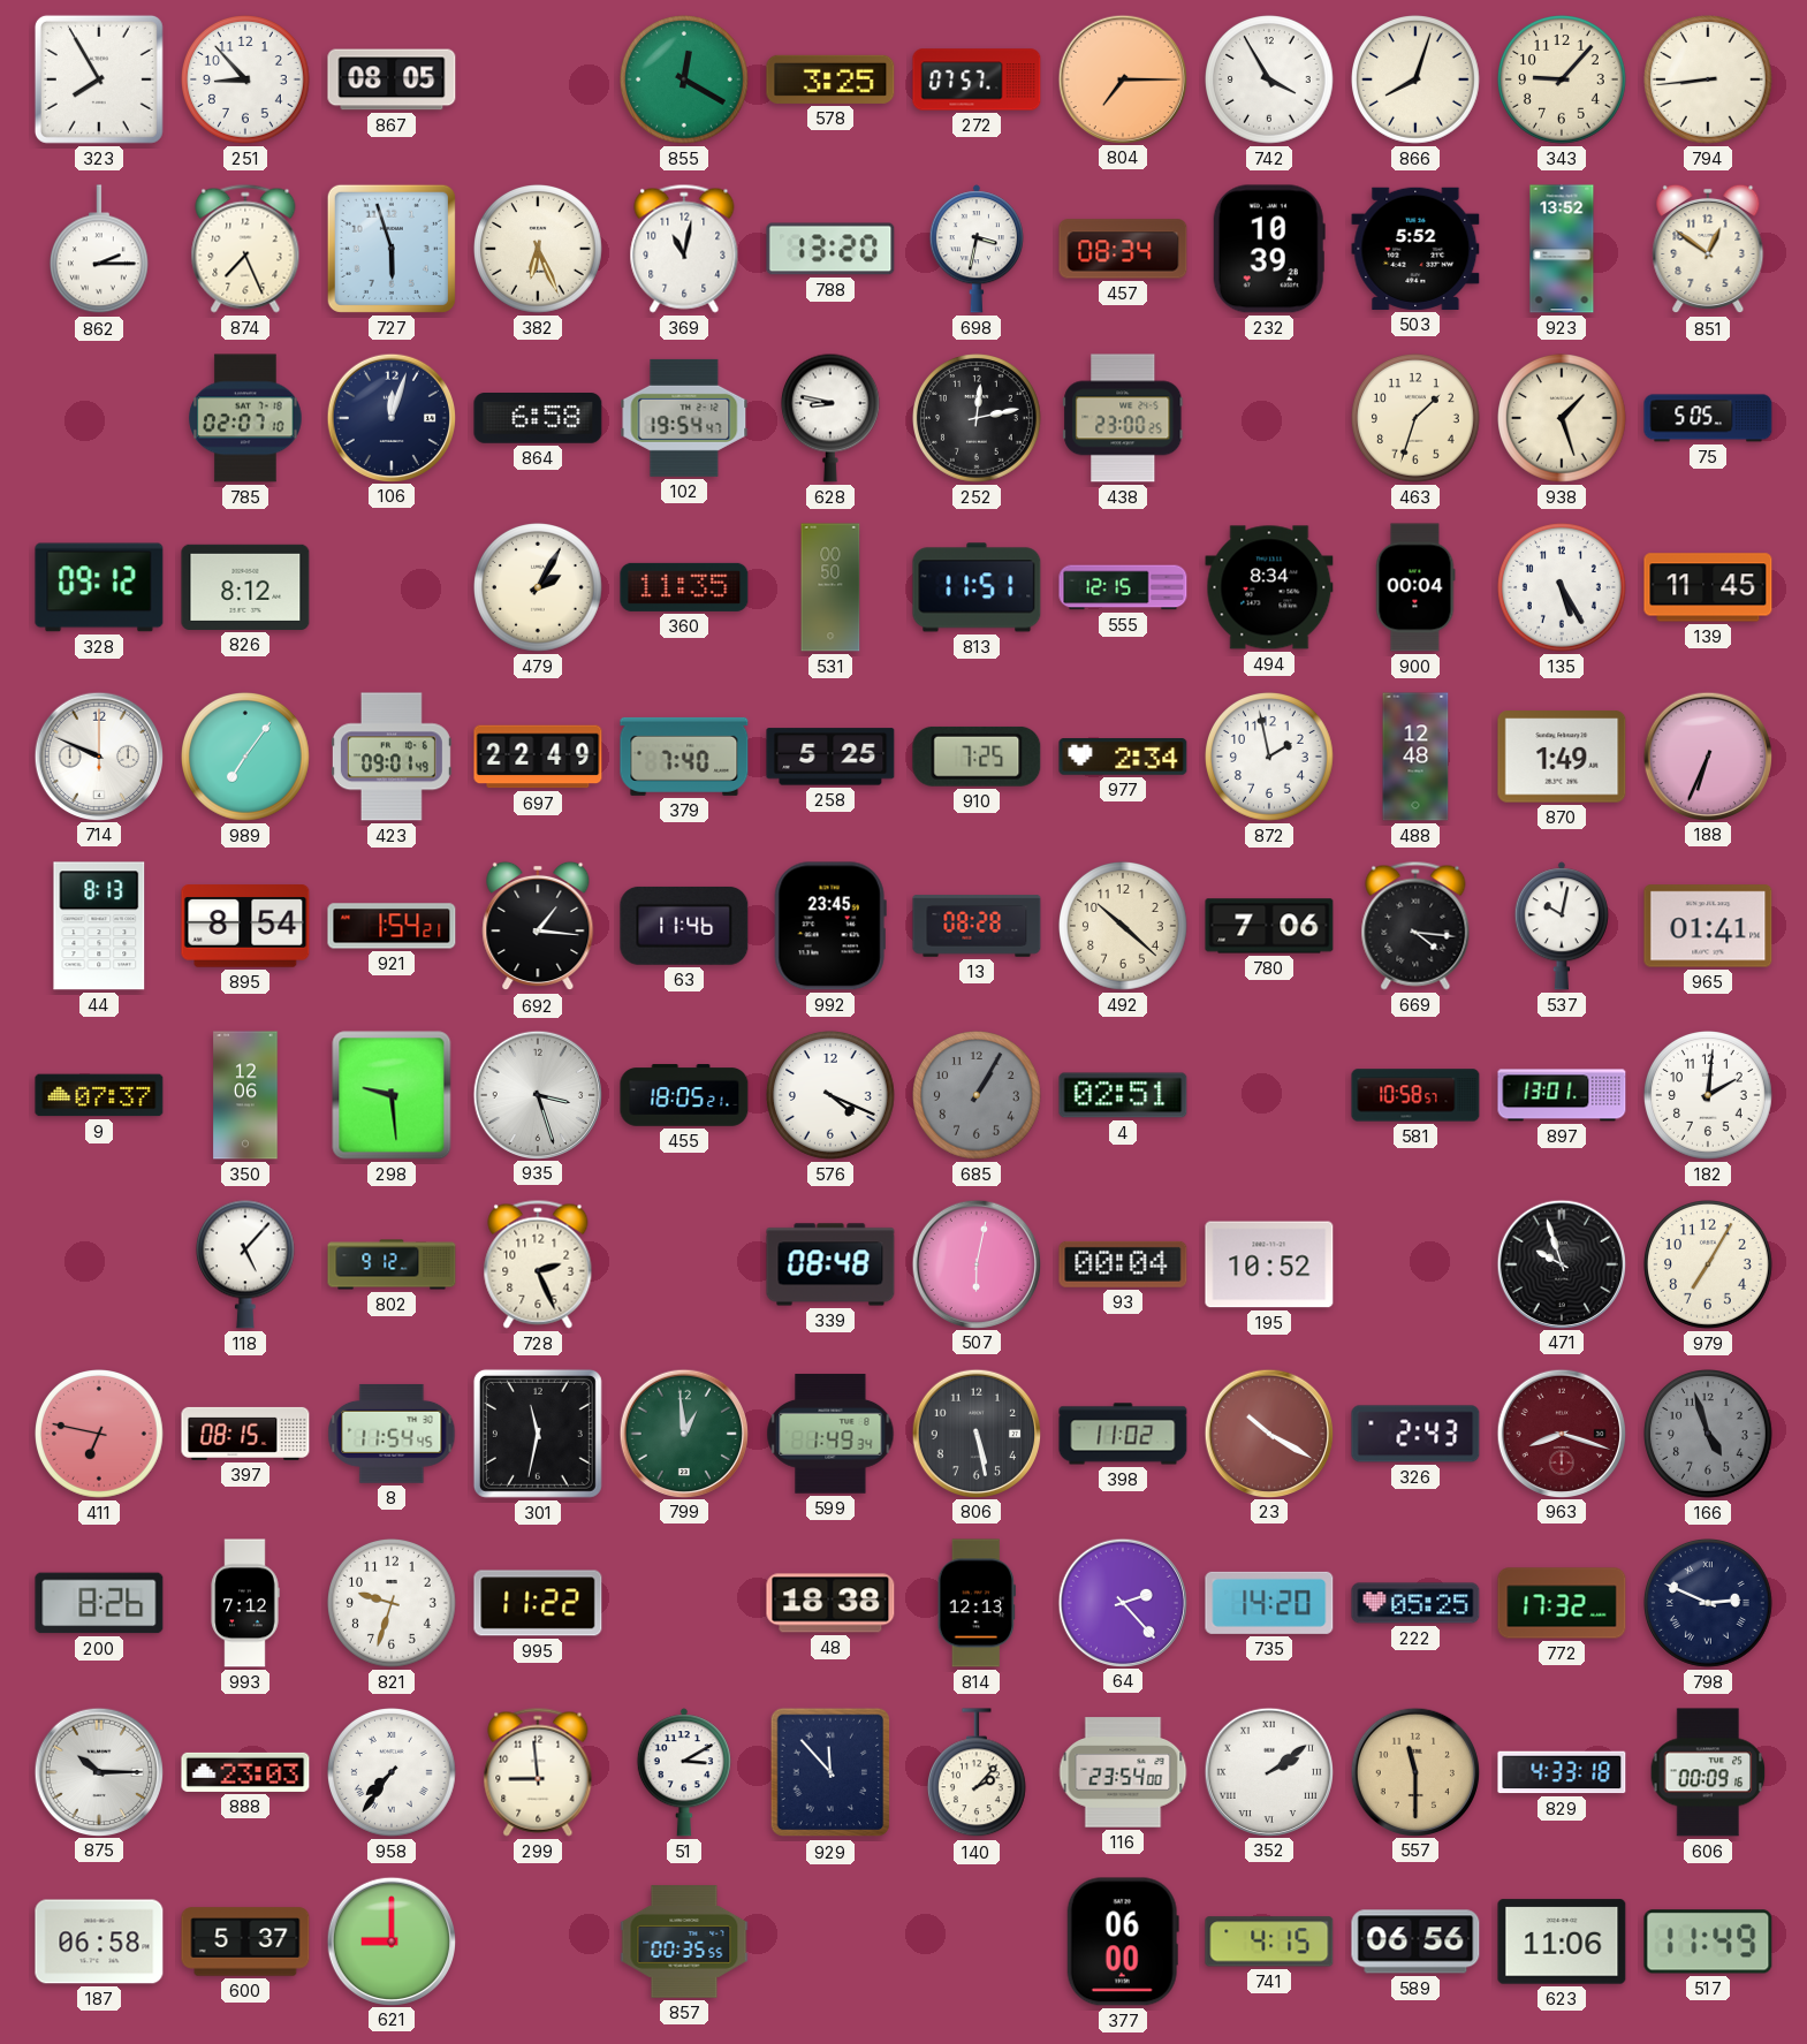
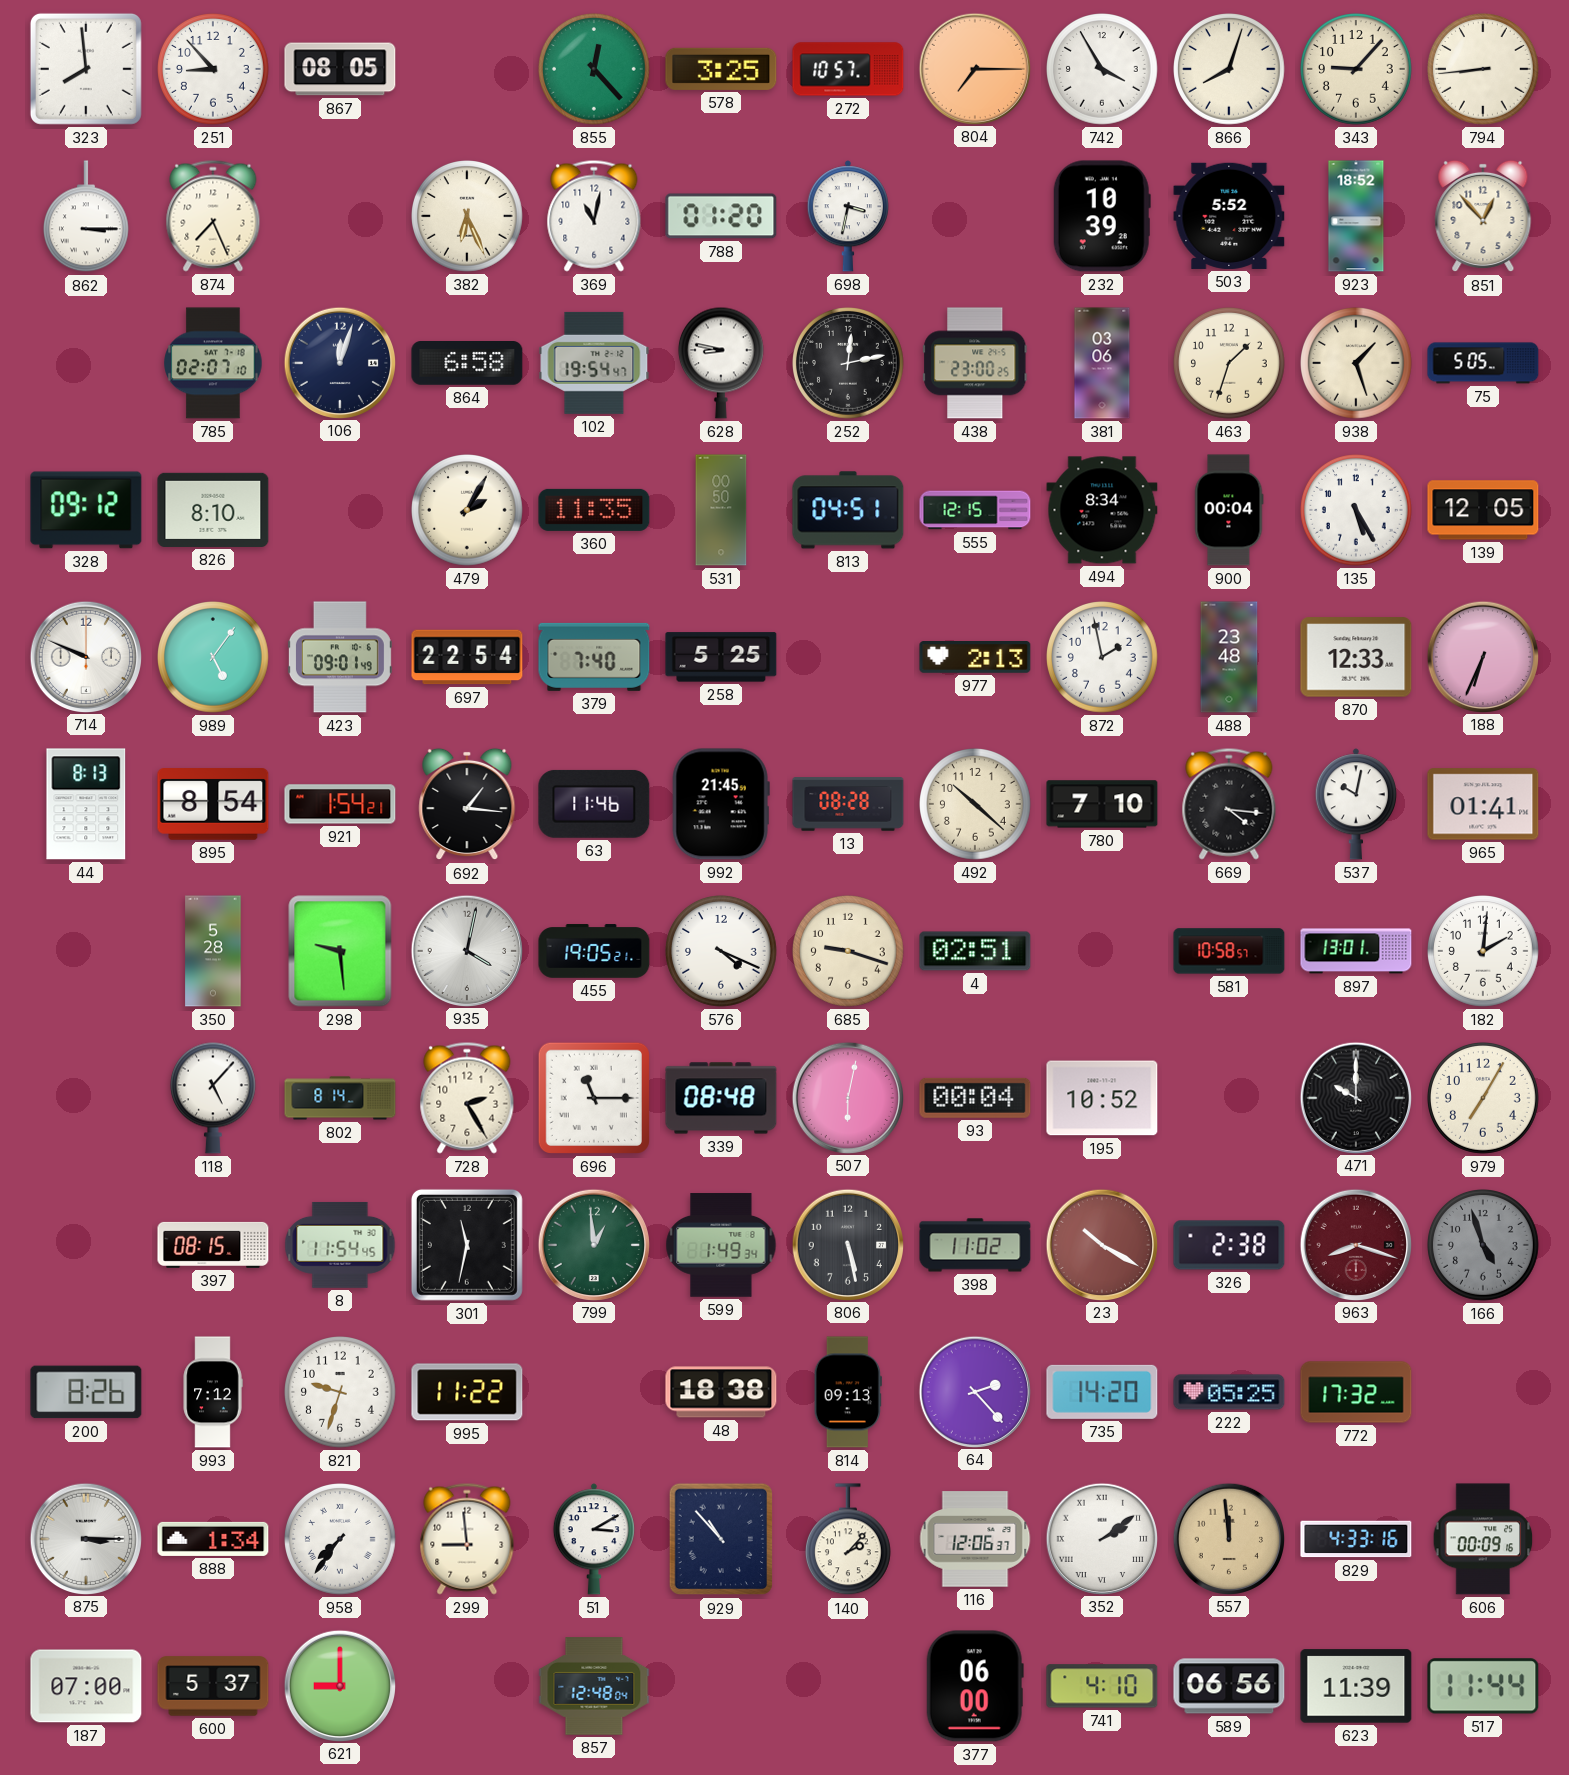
323: 7:55 -> 7:59 (86, 69)
855: 12:20 -> 12:23 (595, 70)
272: 07:57 -> 10:57 (848, 69)
862: 2:15 -> 3:15 (86, 217)
727: 5:57 -> none (392, 249)
788: 13:20 -> 01:20 (721, 216)
457: 08:34 -> none (1123, 249)
923: 13:52 -> 18:52 (1356, 216)
851: 12:51 -> 12:53 (1483, 216)
381: none -> 03:06 (1102, 363)
826: 8:12 -> 8:10 (213, 510)
813: 11:51 -> 04:51 (848, 510)
139: 11:45 -> 12:05 (1483, 510)
989: 7:06 -> 5:06 (214, 658)
697: 22:49 -> 22:54 (467, 657)
910: 7:25 -> none (977, 757)
977: 2:34 -> 2:13 (975, 658)
488: 12:48 -> 23:48 (1229, 657)
870: 1:49 -> 12:33 (1356, 657)
992: 23:45 -> 21:45 (721, 804)
780: 7:06 -> 7:10 (1102, 804)
9: 07:37 -> none (99, 1095)
350: 12:06 -> 5:28 (213, 951)
935: 3:27 -> 4:02 (466, 950)
455: 18:05 -> 19:05 (594, 951)
685: 1:05 -> 9:18 (849, 952)
685 dial: grey -> cream (849, 952)
802: 9:12 -> 8:14 (340, 1098)
728: 2:26 -> 2:25 (467, 1098)
696: none -> 11:15 (594, 1098)
471: 9:57 -> 10:00 (1355, 1097)
411: 6:47 -> none (100, 1435)
326: 2:43 -> 2:38 (1229, 1245)
814: 12:13 -> 09:13 (848, 1392)
798: 2:49 -> none (1709, 1604)
875: 10:15 -> 3:15 (85, 1538)
888: 23:03 -> 1:34 (213, 1539)
929: 11:53 -> 10:53 (721, 1539)
116: 23:54 -> 12:06 (975, 1539)
557: 11:30 -> 11:59 (1228, 1538)
829: 4:33:18 -> 4:33:16 (1356, 1539)
187: 06:58 -> 07:00 (86, 1686)
857: 00:35 -> 12:48 (594, 1686)
741: 4:15 -> 4:10 (1102, 1686)
623: 11:06 -> 11:39 (1356, 1686)
517: 11:49 -> 11:44 (1483, 1686)
